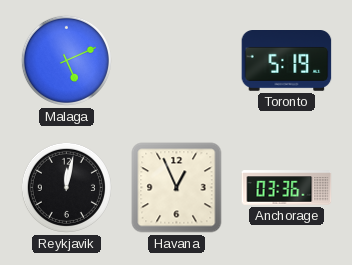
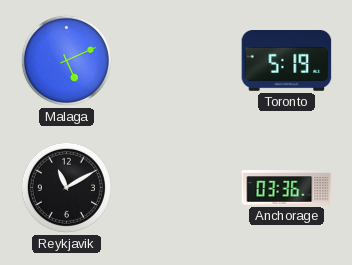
Reykjavik: 12:02 -> 11:10 (66, 187)
Havana: 12:56 -> none (177, 188)
